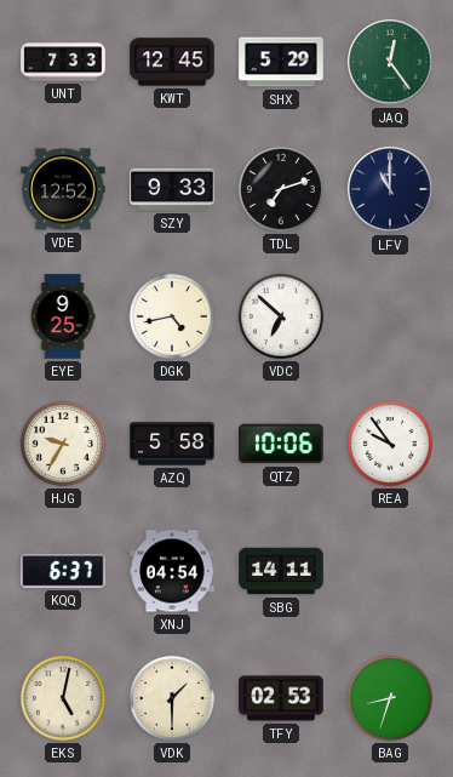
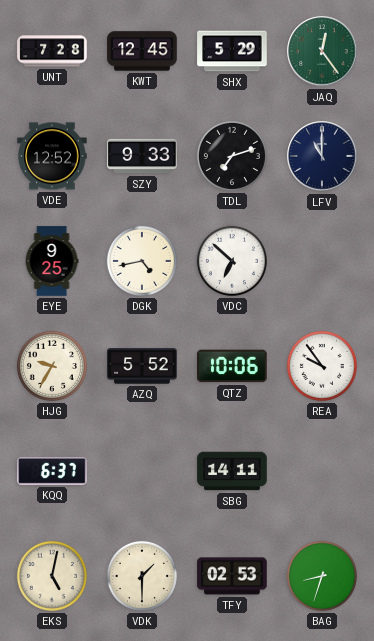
UNT: 7:33 -> 7:28 (52, 51)
AZQ: 5:58 -> 5:52 (142, 366)
XNJ: 04:54 -> none (172, 571)
